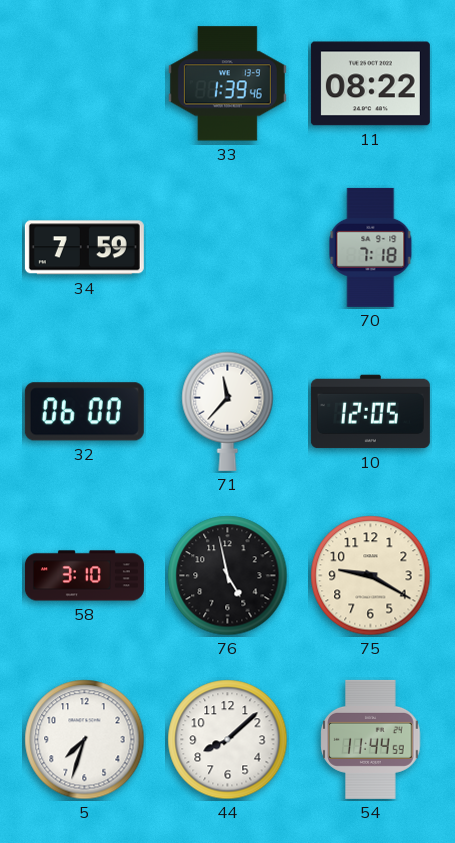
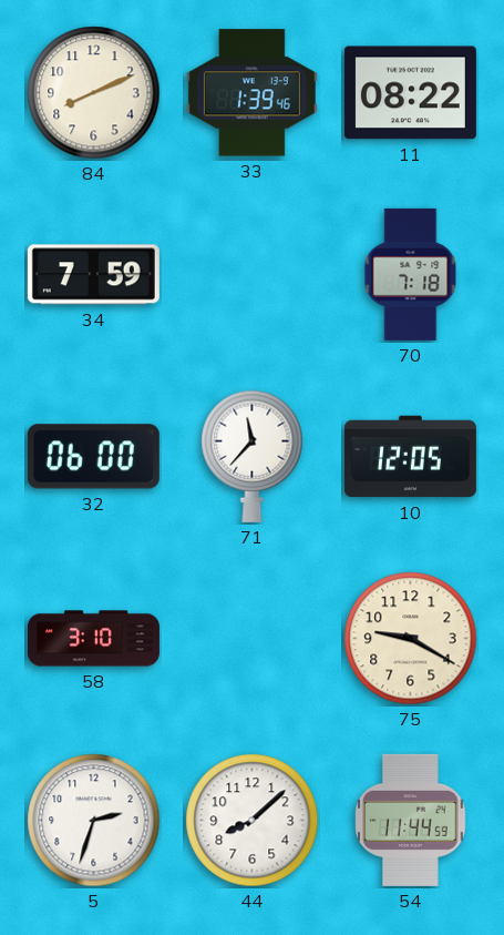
84: none -> 8:11 (94, 93)
76: 4:58 -> none (228, 576)
5: 7:33 -> 2:33 (94, 821)
